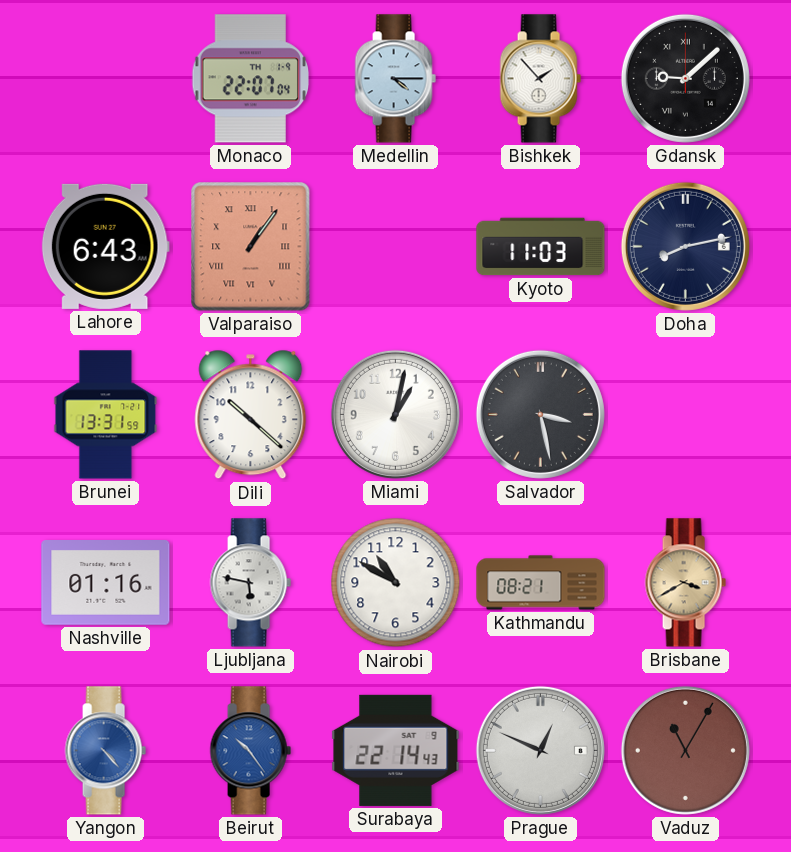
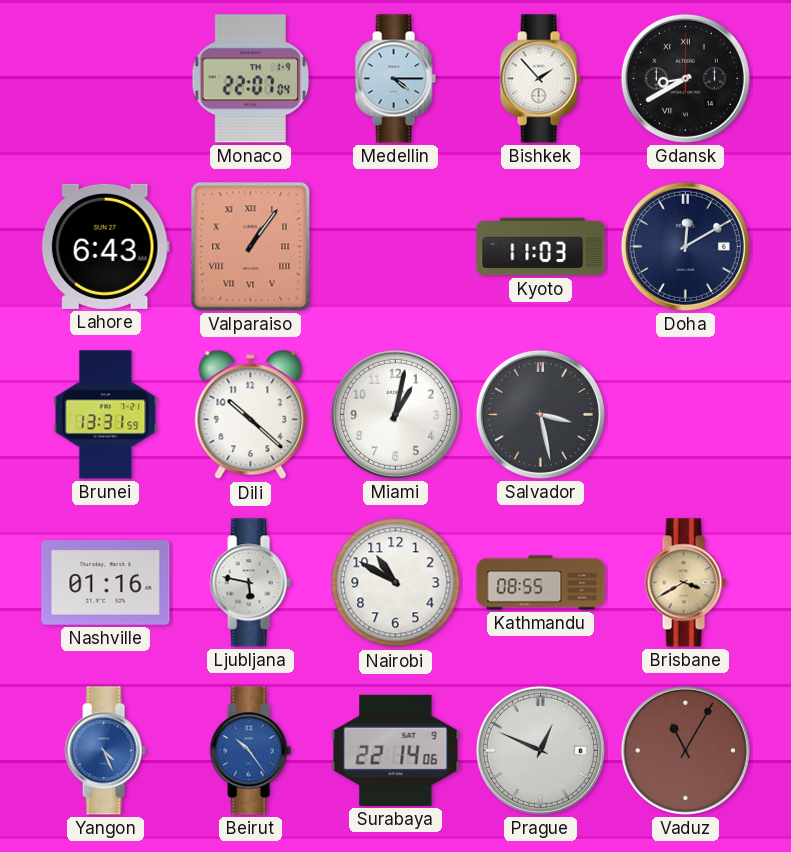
Gdansk: 9:08 -> 8:40 (685, 78)
Doha: 8:13 -> 12:10 (685, 246)
Kathmandu: 08:21 -> 08:55 (541, 583)
Yangon: 4:23 -> 4:26 (105, 751)
Surabaya: 22:14:43 -> 22:14:06 (396, 750)
